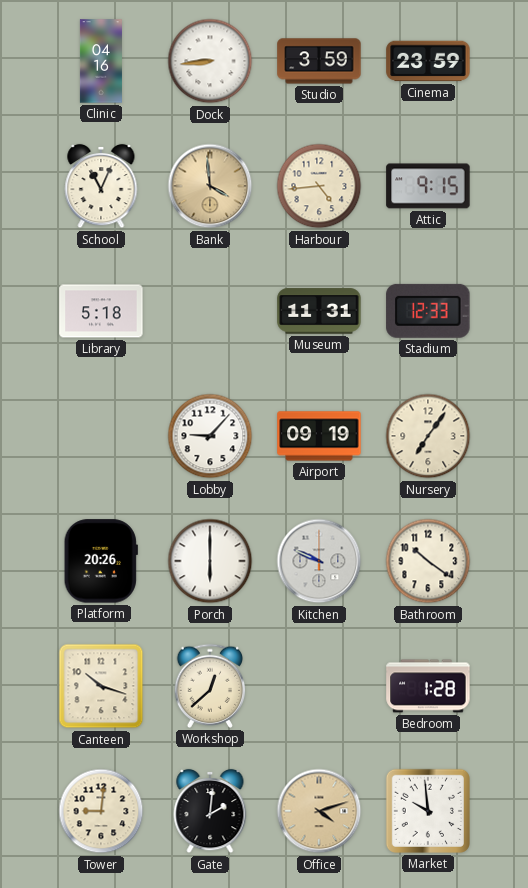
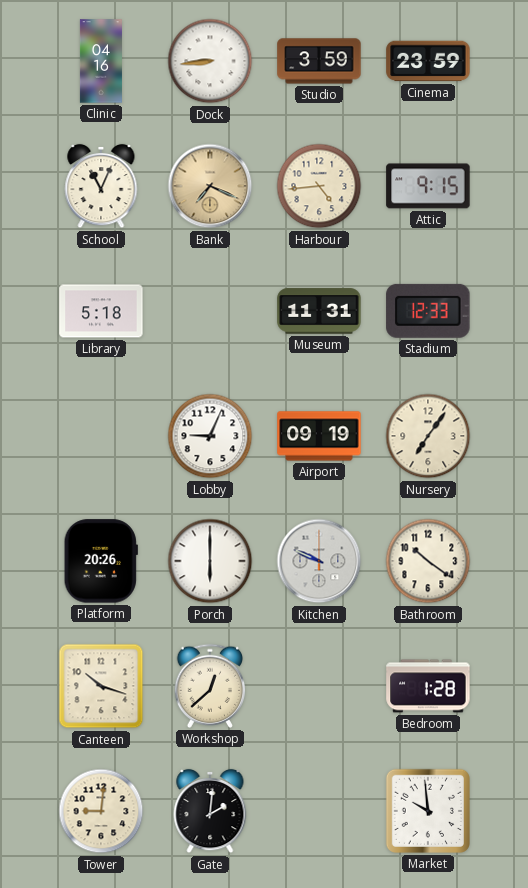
Bank: 3:59 -> 7:19 (210, 186)
Lobby: 9:07 -> 9:04 (210, 436)
Office: 4:12 -> none (319, 811)
